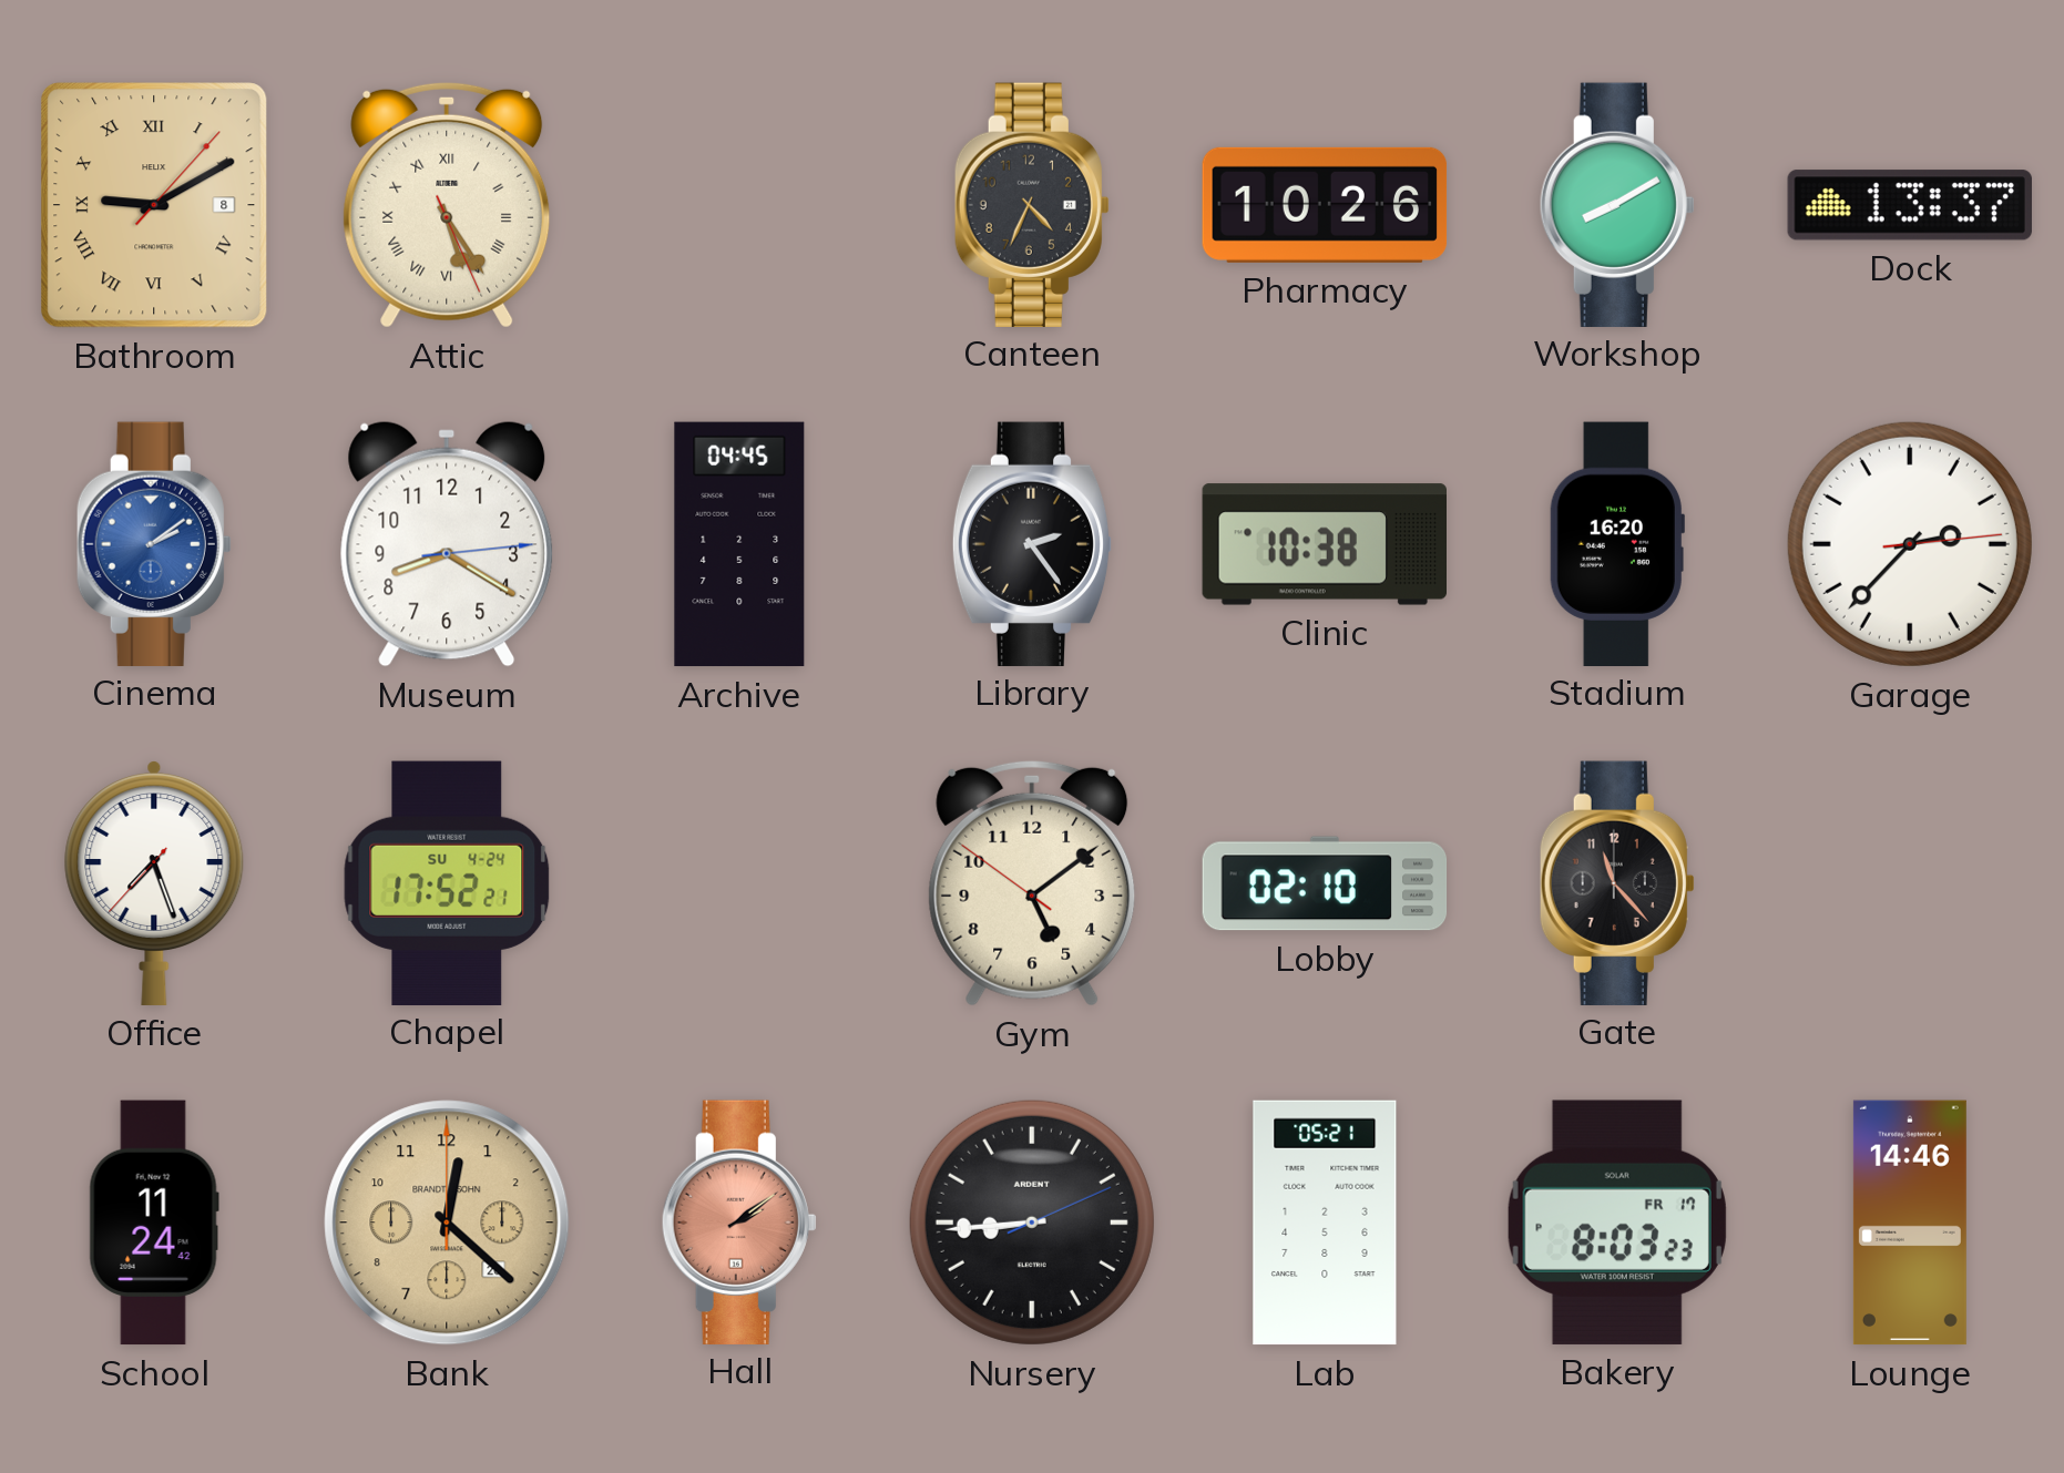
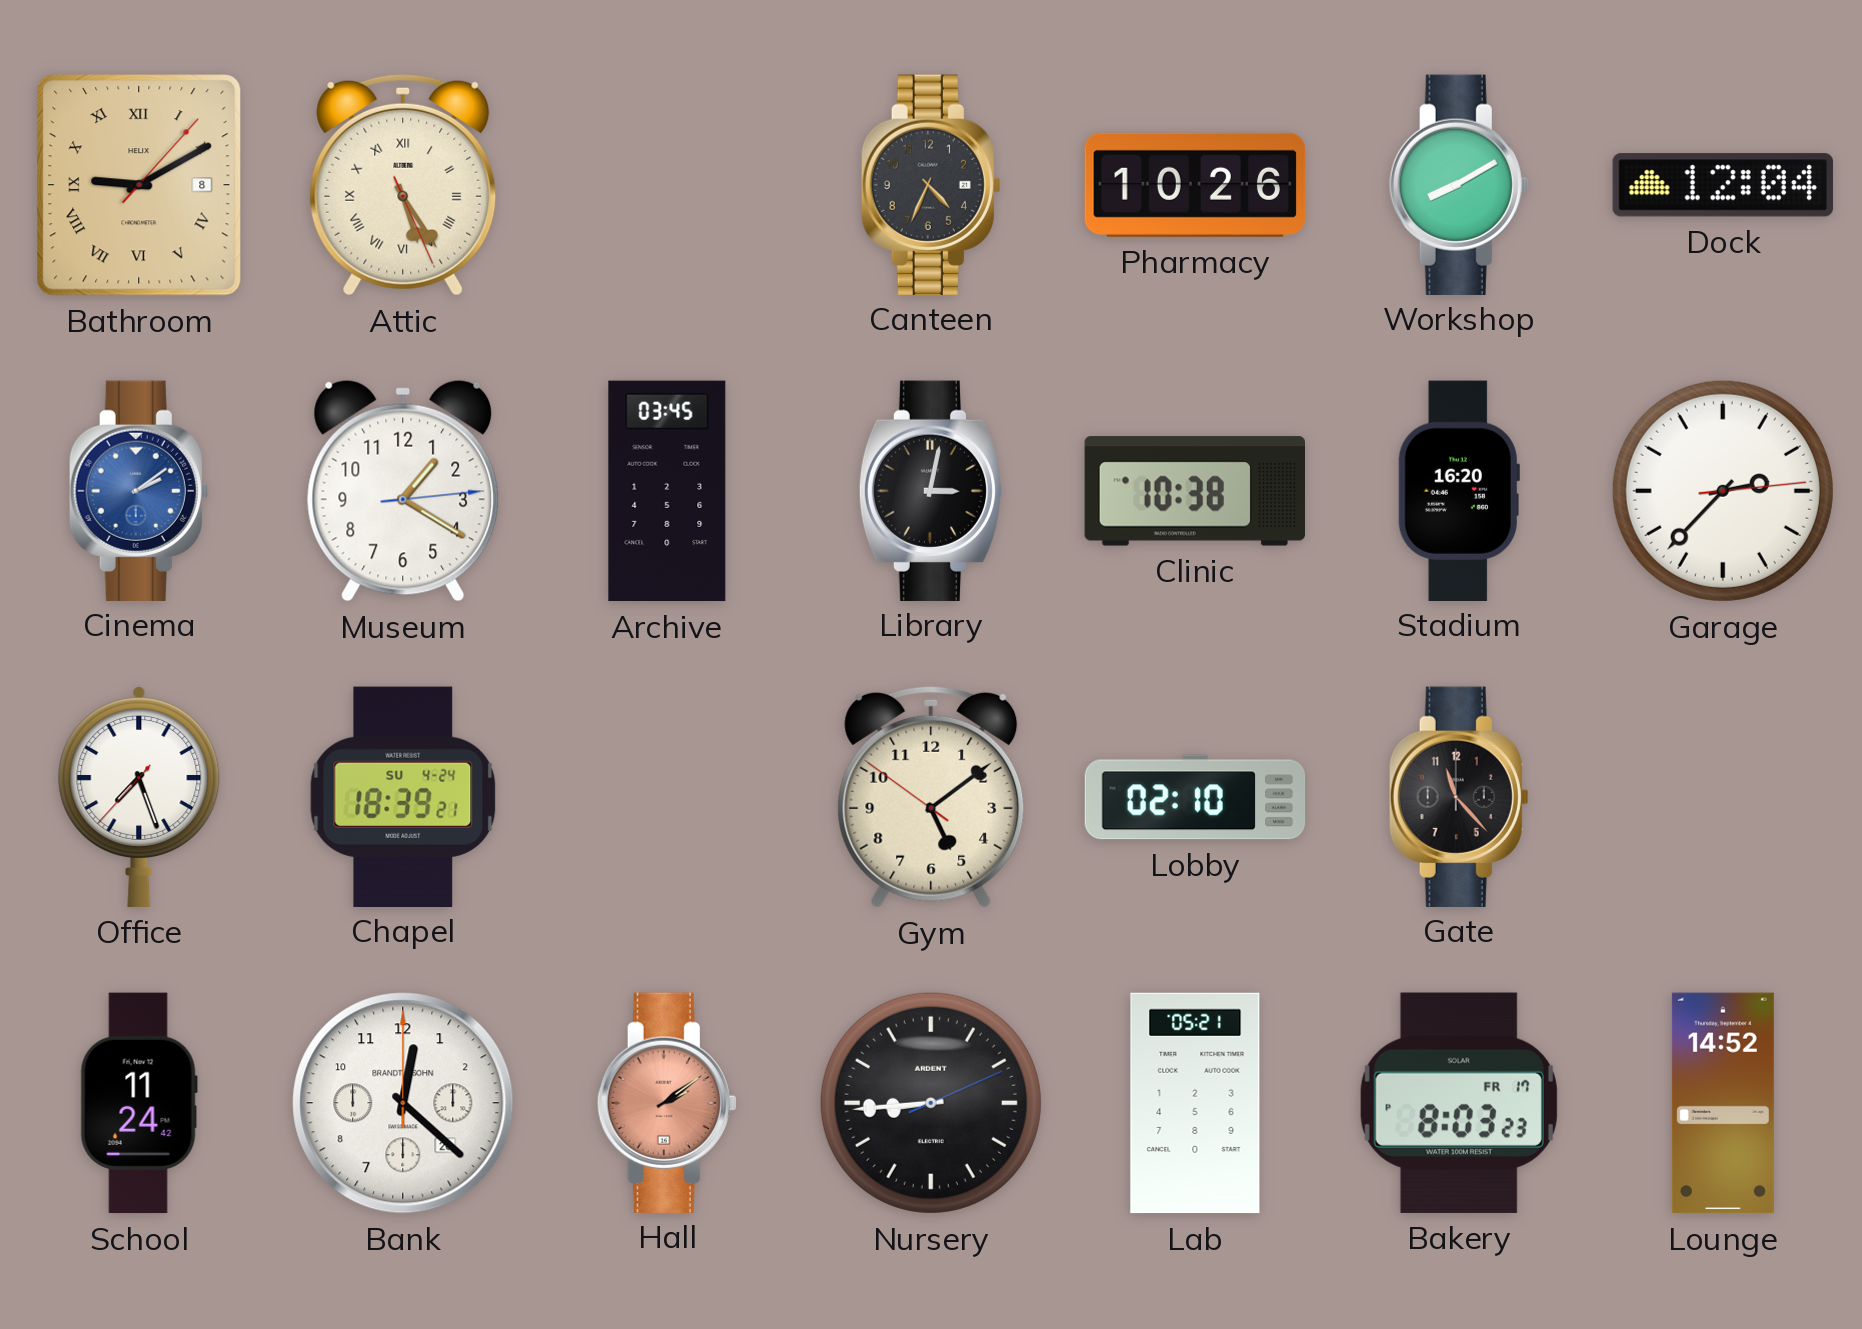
Dock: 13:37 -> 12:04 (1723, 185)
Museum: 8:20 -> 1:20 (403, 491)
Archive: 04:45 -> 03:45 (667, 491)
Library: 2:24 -> 3:02 (931, 490)
Chapel: 17:52 -> 18:39 (403, 796)
Bank dial: champagne -> white (403, 1103)
Lounge: 14:46 -> 14:52 (1723, 1103)
